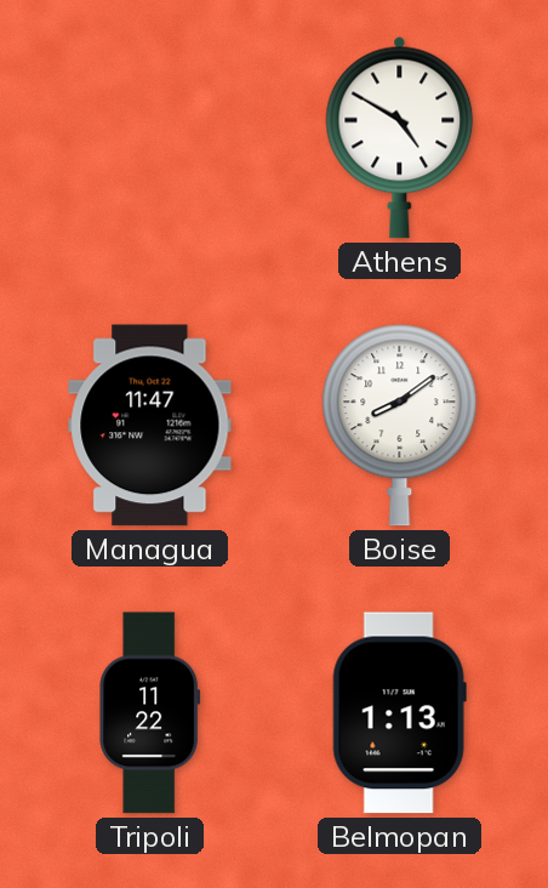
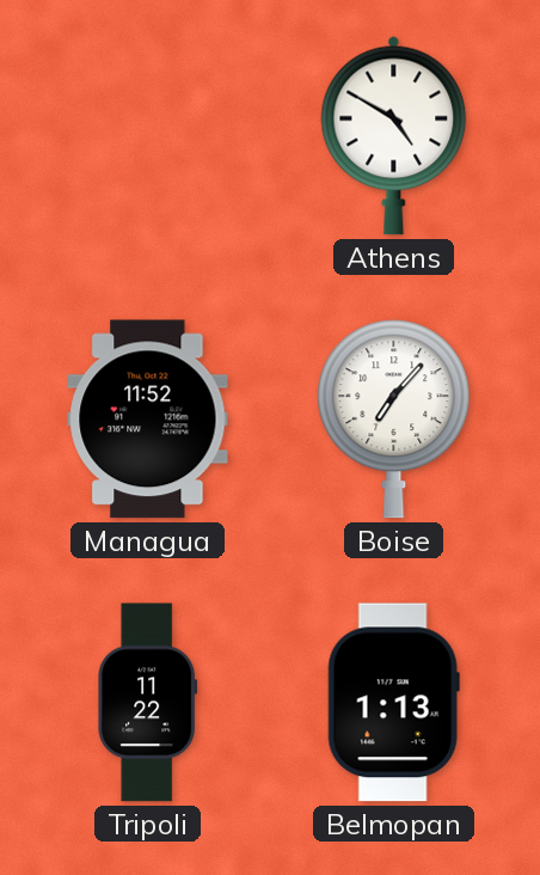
Managua: 11:47 -> 11:52 (148, 420)
Boise: 8:09 -> 7:07 (394, 420)
